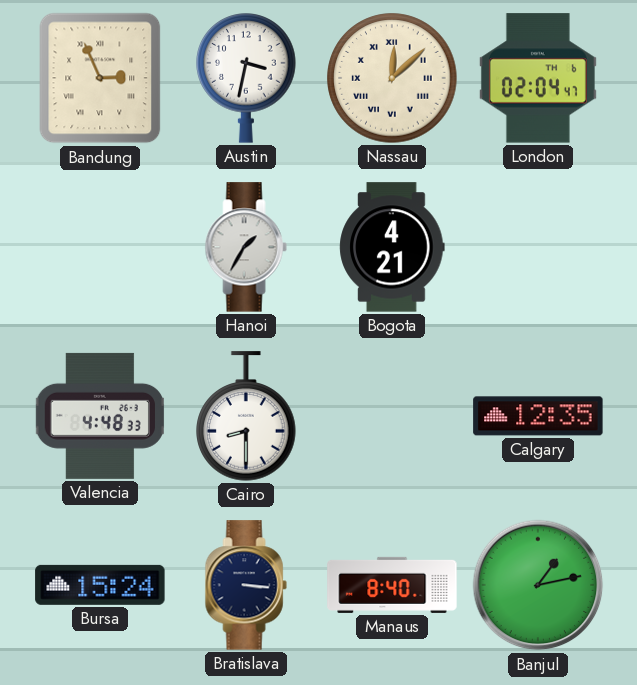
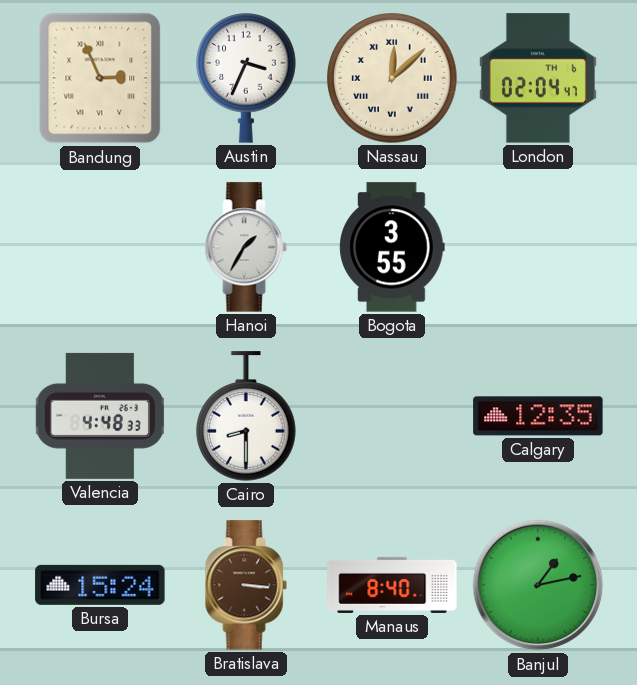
Austin: 3:32 -> 3:34 (246, 78)
Bogota: 4:21 -> 3:55 (392, 247)
Bratislava dial: navy -> brown (246, 585)
